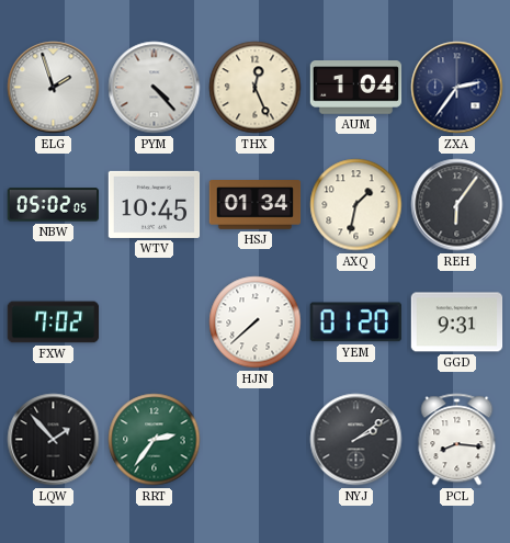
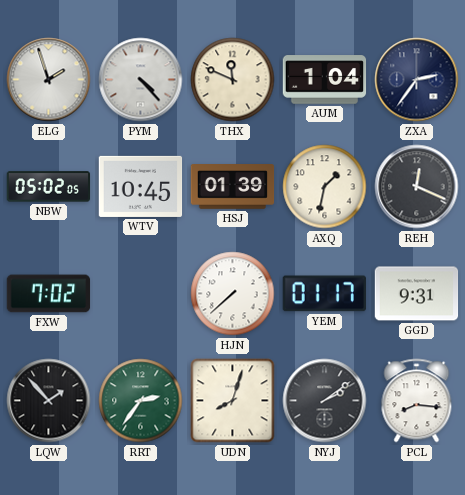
THX: 12:26 -> 11:49 (233, 80)
HSJ: 01:34 -> 01:39 (233, 187)
REH: 6:06 -> 12:19 (417, 187)
YEM: 01:20 -> 01:17 (324, 294)
UDN: none -> 8:03 (233, 401)
